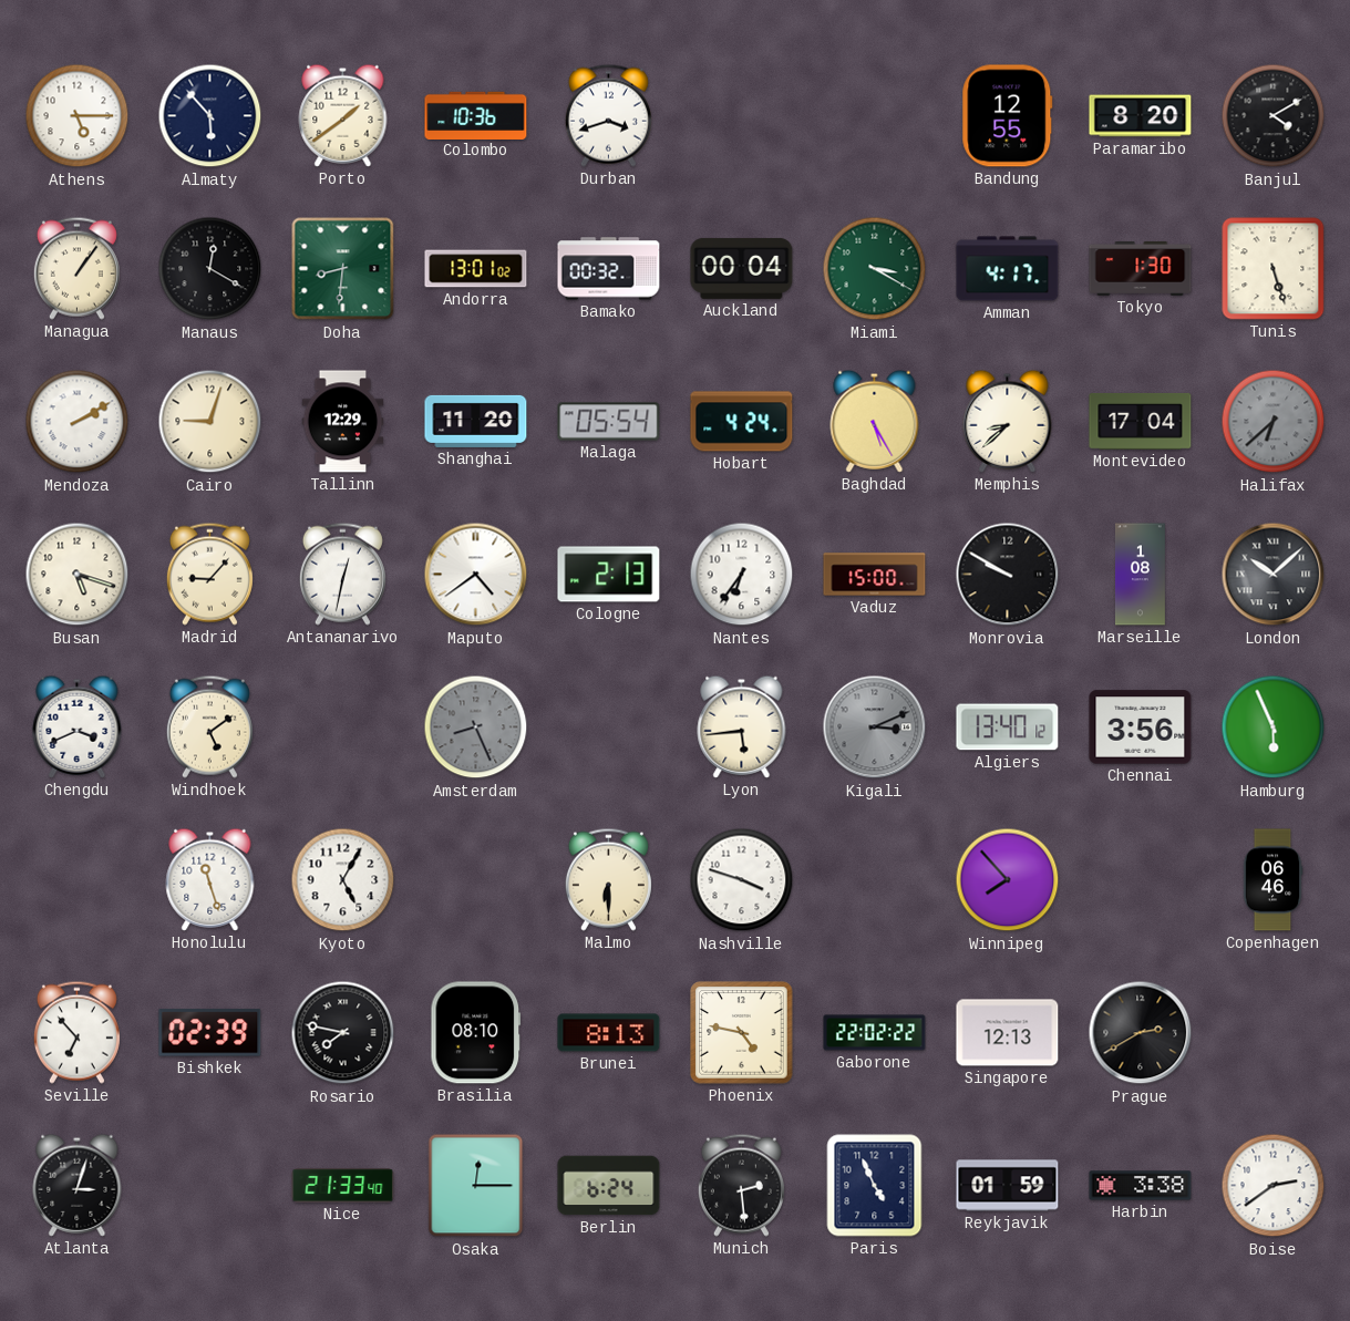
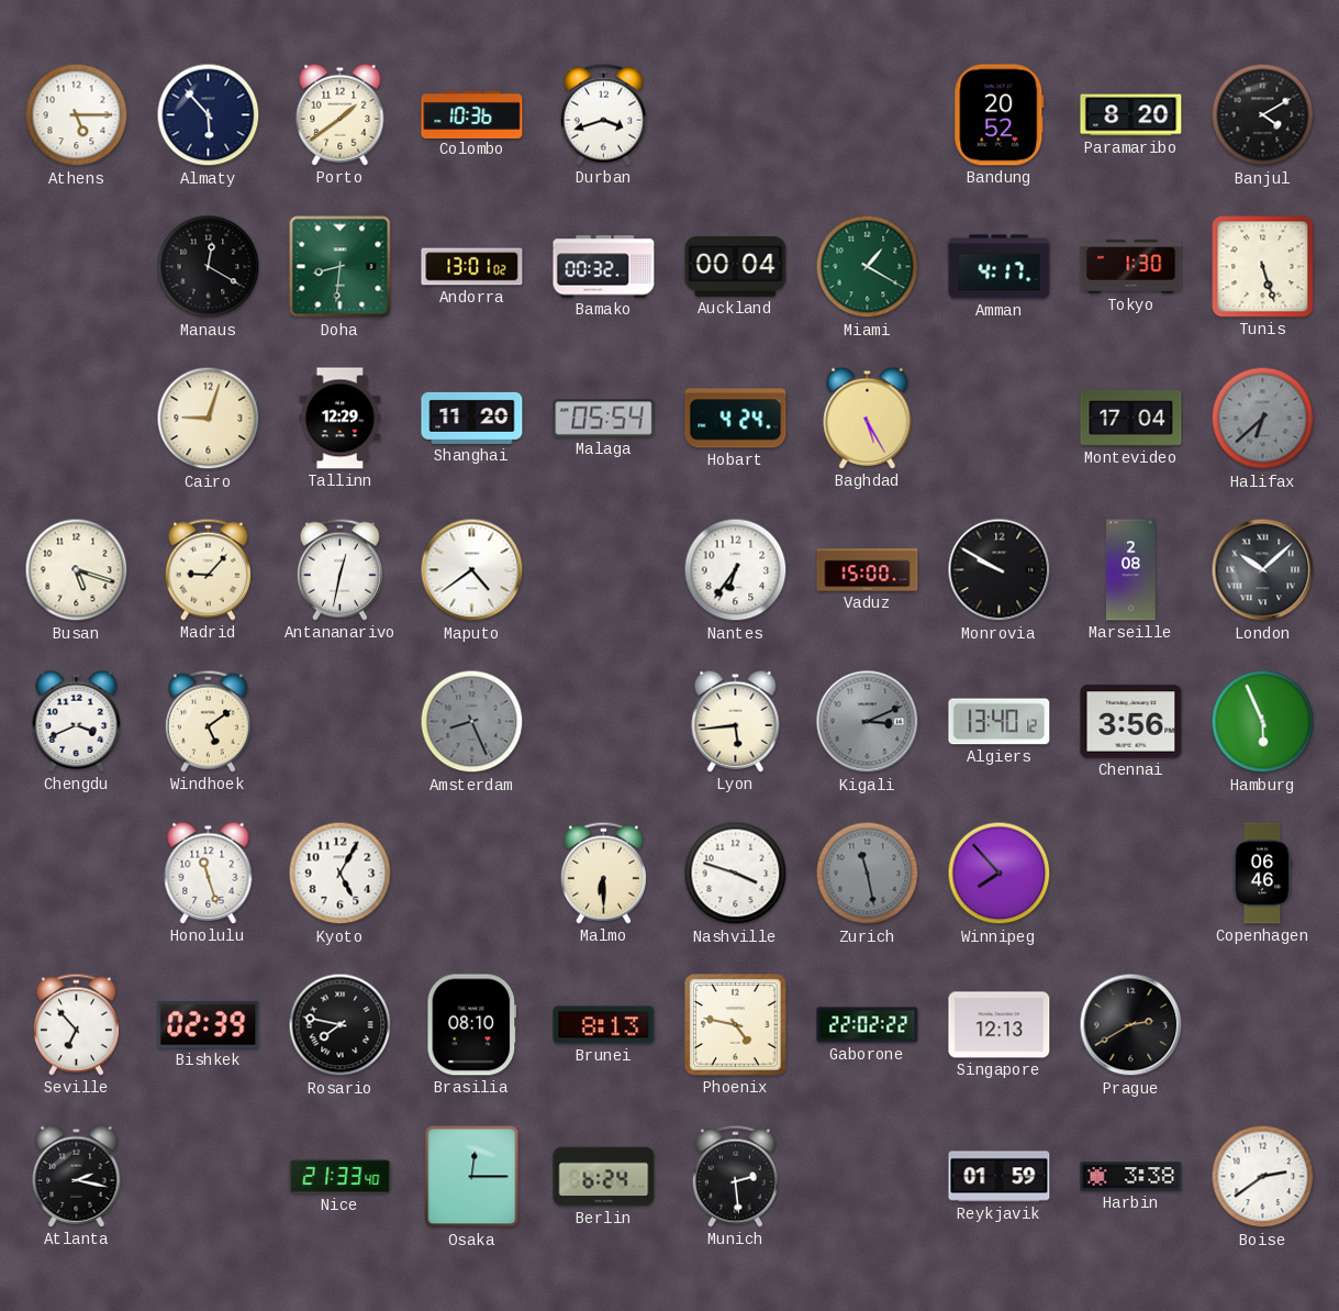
Bandung: 12:55 -> 20:52 (1000, 115)
Managua: 1:06 -> none (76, 268)
Miami: 3:20 -> 1:20 (868, 267)
Mendoza: 2:10 -> none (78, 422)
Memphis: 8:38 -> none (1008, 421)
Cologne: 2:13 -> none (609, 575)
Marseille: 1:08 -> 2:08 (1130, 570)
Zurich: none -> 11:28 (868, 874)
Atlanta: 3:03 -> 2:17 (77, 1176)
Paris: 4:56 -> none (875, 1186)
